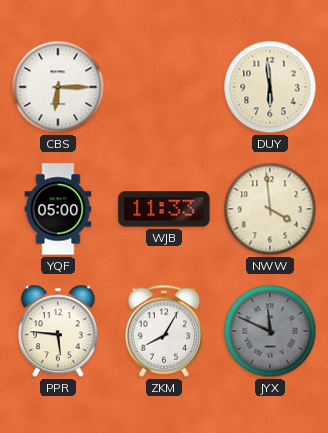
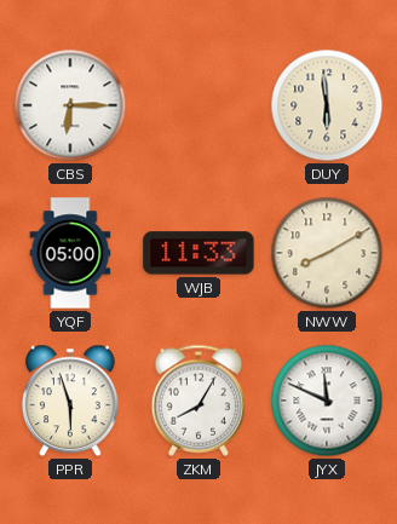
NWW: 3:59 -> 8:10 (327, 253)
PPR: 5:46 -> 5:57 (70, 401)
JYX dial: grey -> white (327, 401)
